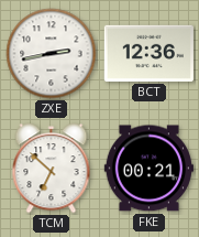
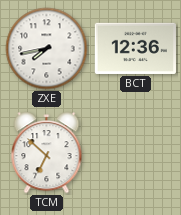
ZXE: 2:43 -> 7:43 (47, 49)
FKE: 00:21 -> none (148, 169)
